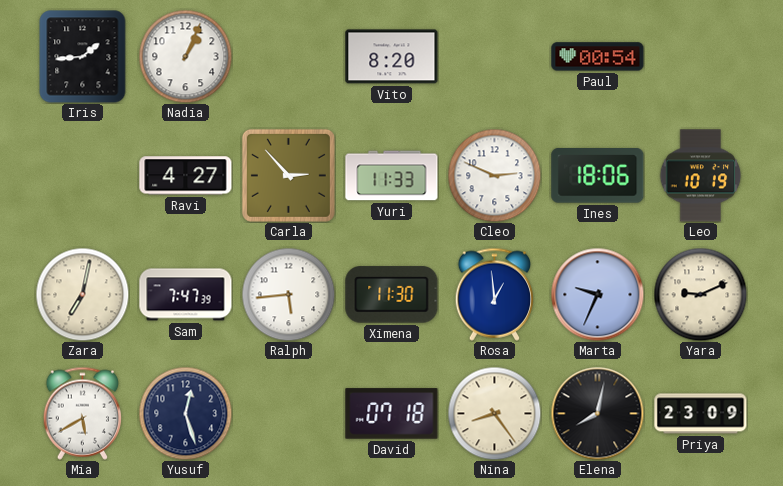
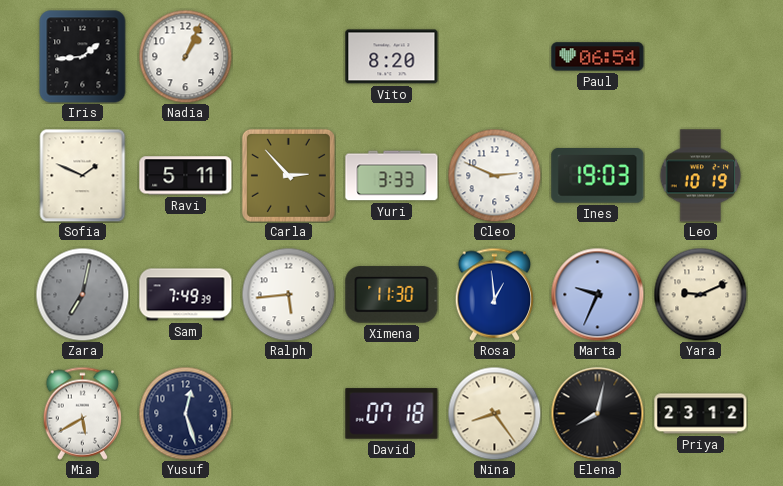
Paul: 00:54 -> 06:54 (598, 57)
Sofia: none -> 1:49 (83, 175)
Ravi: 4:27 -> 5:11 (186, 176)
Yuri: 11:33 -> 3:33 (392, 176)
Ines: 18:06 -> 19:03 (598, 176)
Zara dial: cream -> grey (82, 294)
Sam: 7:47 -> 7:49 (186, 295)
Priya: 23:09 -> 23:12 (701, 414)
